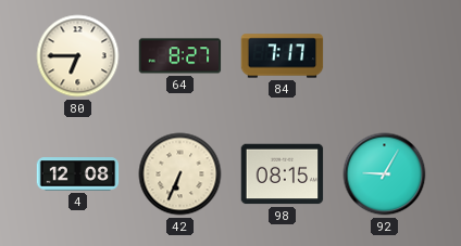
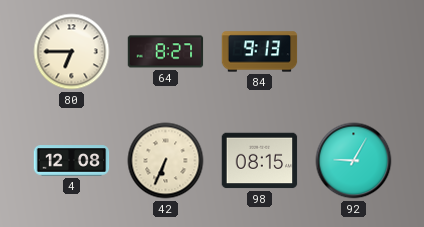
84: 7:17 -> 9:13 (260, 52)
